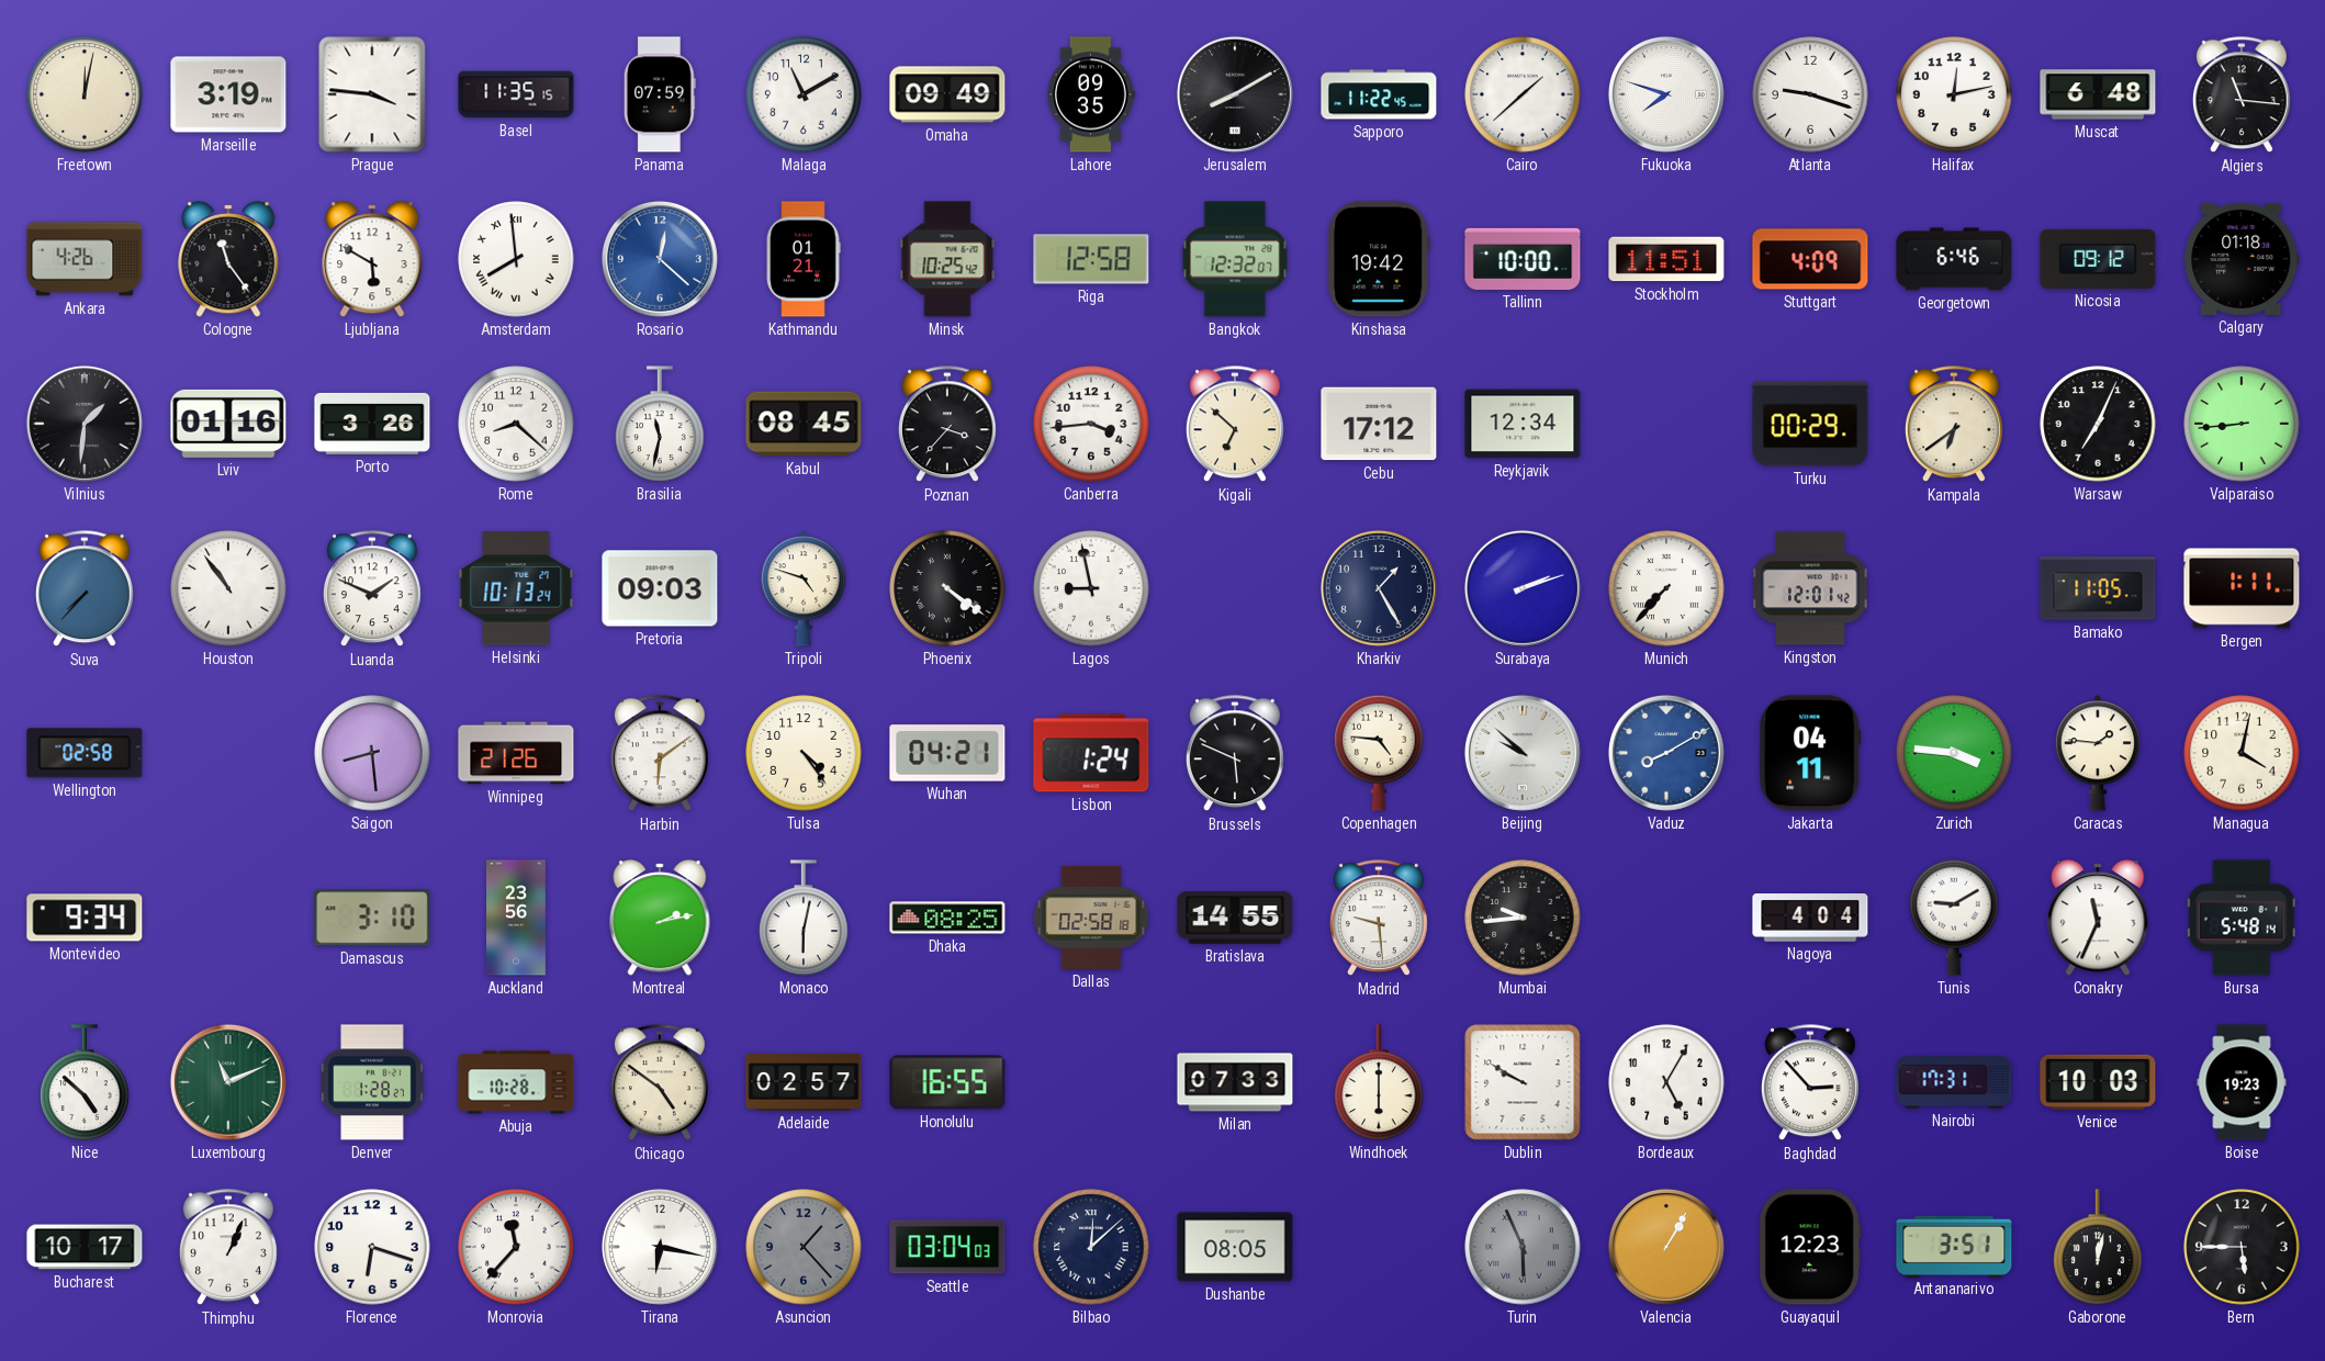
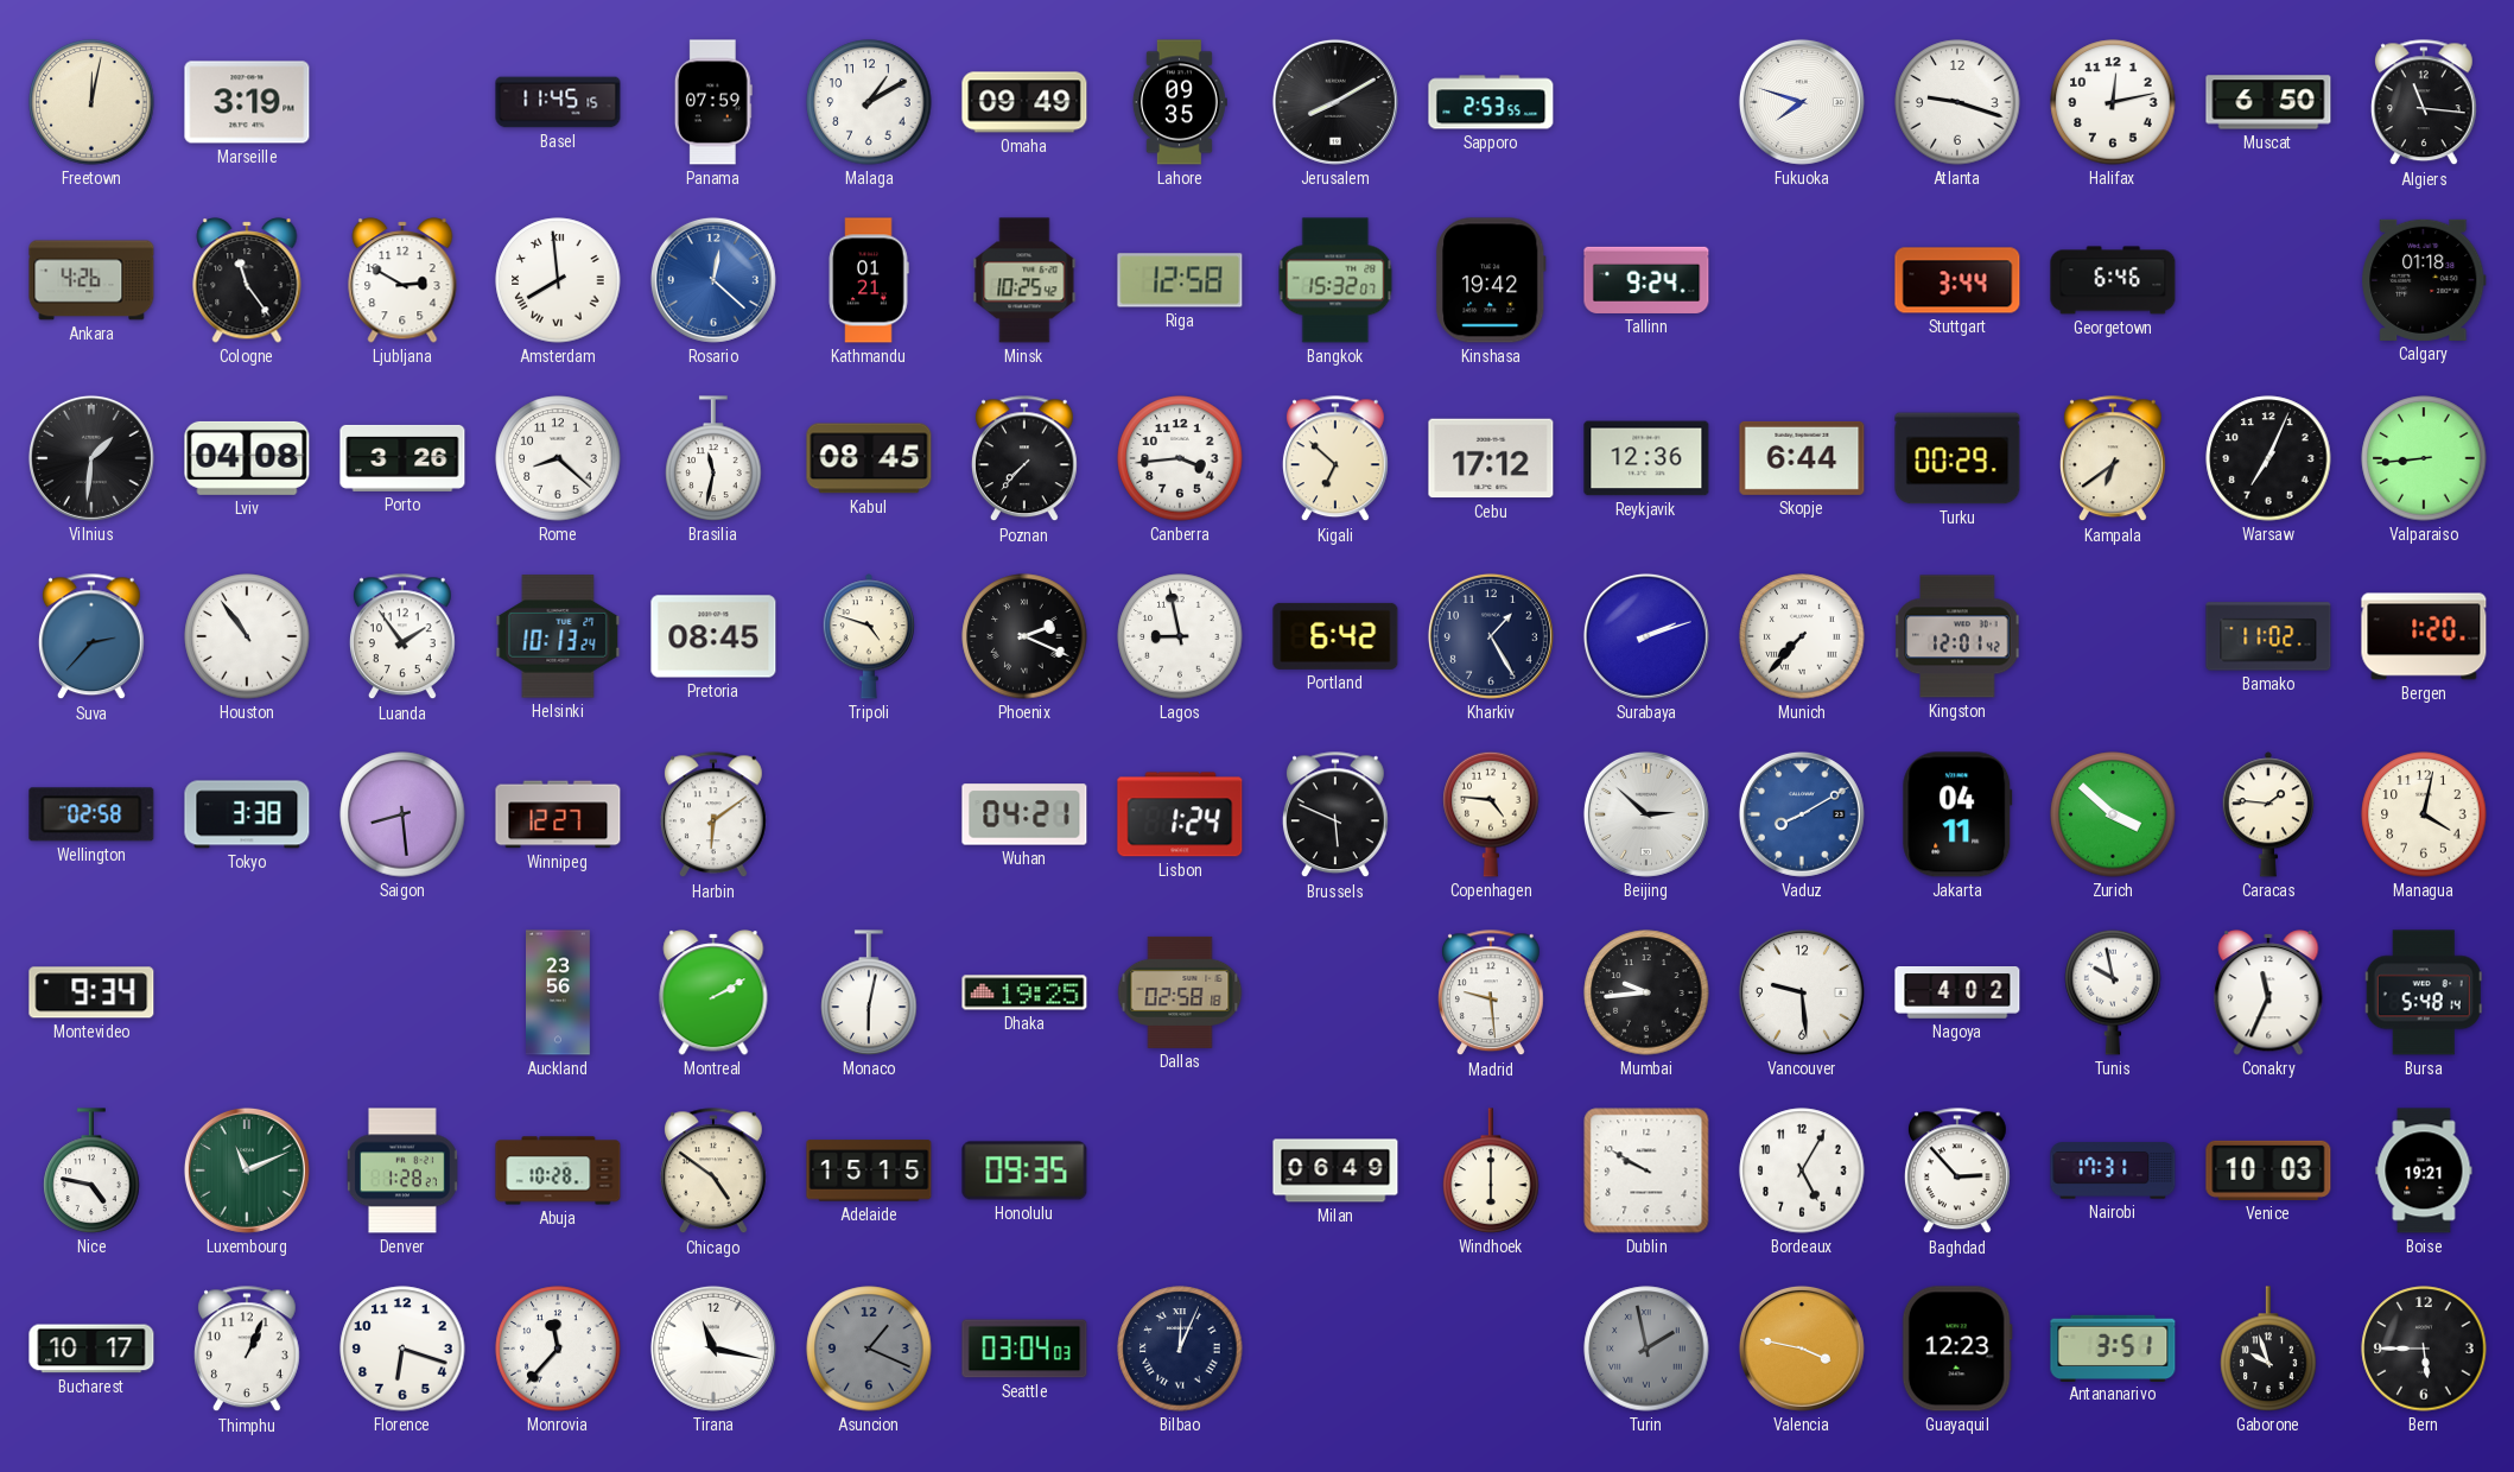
Prague: 3:46 -> none (372, 94)
Basel: 11:35 -> 11:45 (558, 102)
Malaga: 11:10 -> 1:10 (869, 102)
Sapporo: 11:22 -> 2:53 (1491, 102)
Cairo: 1:38 -> none (1523, 94)
Muscat: 6:48 -> 6:50 (2268, 102)
Ljubljana: 5:50 -> 2:50 (402, 280)
Bangkok: 12:32 -> 15:32 (1335, 280)
Tallinn: 10:00 -> 9:24 (1646, 280)
Stockholm: 11:51 -> none (1666, 259)
Stuttgart: 4:09 -> 3:44 (1957, 280)
Nicosia: 09:12 -> none (2098, 259)
Lviv: 01:16 -> 04:08 (247, 458)
Poznan: 3:37 -> 7:37 (1024, 459)
Reykjavik: 12:34 -> 12:36 (1646, 458)
Skopje: none -> 6:44 (1802, 458)
Suva: 7:37 -> 2:37 (91, 637)
Luanda: 1:49 -> 1:54 (402, 637)
Pretoria: 09:03 -> 08:45 (713, 636)
Phoenix: 4:21 -> 2:19 (1024, 636)
Portland: none -> 6:42 (1335, 636)
Bamako: 11:05 -> 11:02 (2268, 636)
Bergen: 1:11 -> 1:20 (2424, 636)
Tokyo: none -> 3:38 (247, 814)
Winnipeg: 21:26 -> 12:27 (558, 814)
Tulsa: 4:24 -> none (804, 753)
Beijing: 9:52 -> 2:52 (1646, 814)
Zurich: 3:46 -> 3:52 (2113, 814)
Damascus: 3:10 -> none (372, 918)
Montreal: 2:13 -> 2:10 (713, 992)
Dhaka: 08:25 -> 19:25 (1024, 992)
Bratislava: 14:55 -> none (1235, 918)
Vancouver: none -> 9:29 (1802, 992)
Nagoya: 4:04 -> 4:02 (1957, 994)
Tunis: 9:10 -> 9:58 (2113, 992)
Nice: 4:52 -> 4:47 (91, 1170)
Adelaide: 02:57 -> 15:15 (869, 1170)
Honolulu: 16:55 -> 09:35 (1024, 1170)
Milan: 07:33 -> 06:49 (1335, 1170)
Boise: 19:23 -> 19:21 (2424, 1170)
Tirana: 6:17 -> 11:17 (713, 1349)
Asuncion: 1:23 -> 1:19 (869, 1349)
Bilbao: 12:08 -> 12:04 (1180, 1349)
Dushanbe: 08:05 -> none (1235, 1247)
Turin: 5:56 -> 1:58 (1646, 1349)
Valencia: 1:05 -> 3:47 (1802, 1349)
Gaborone: 12:02 -> 9:57 (2268, 1349)
